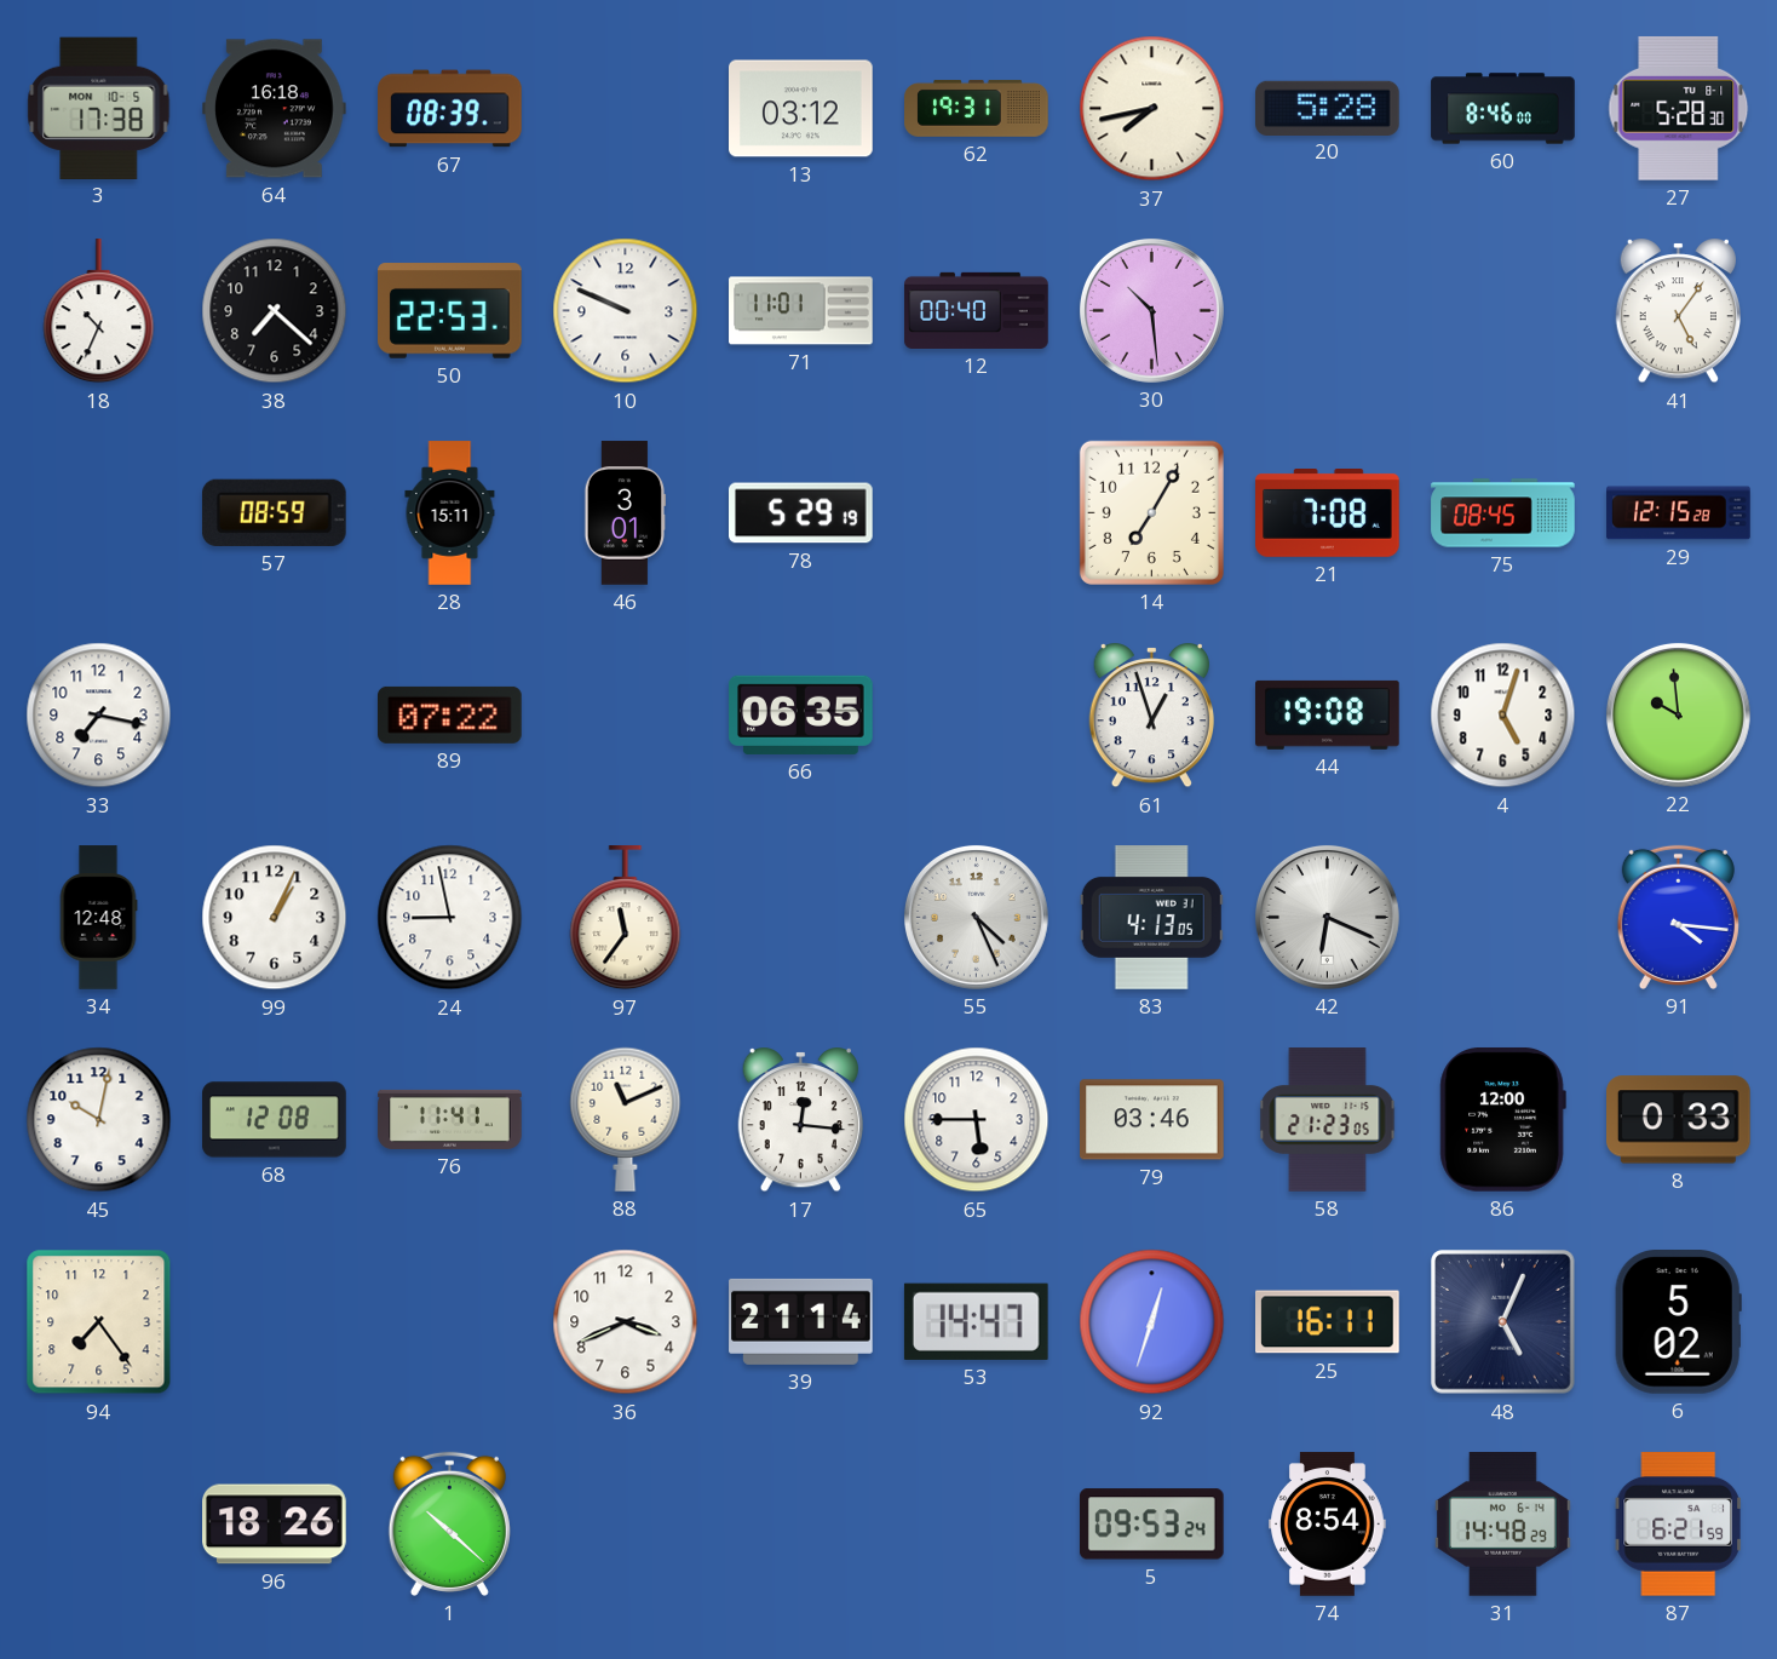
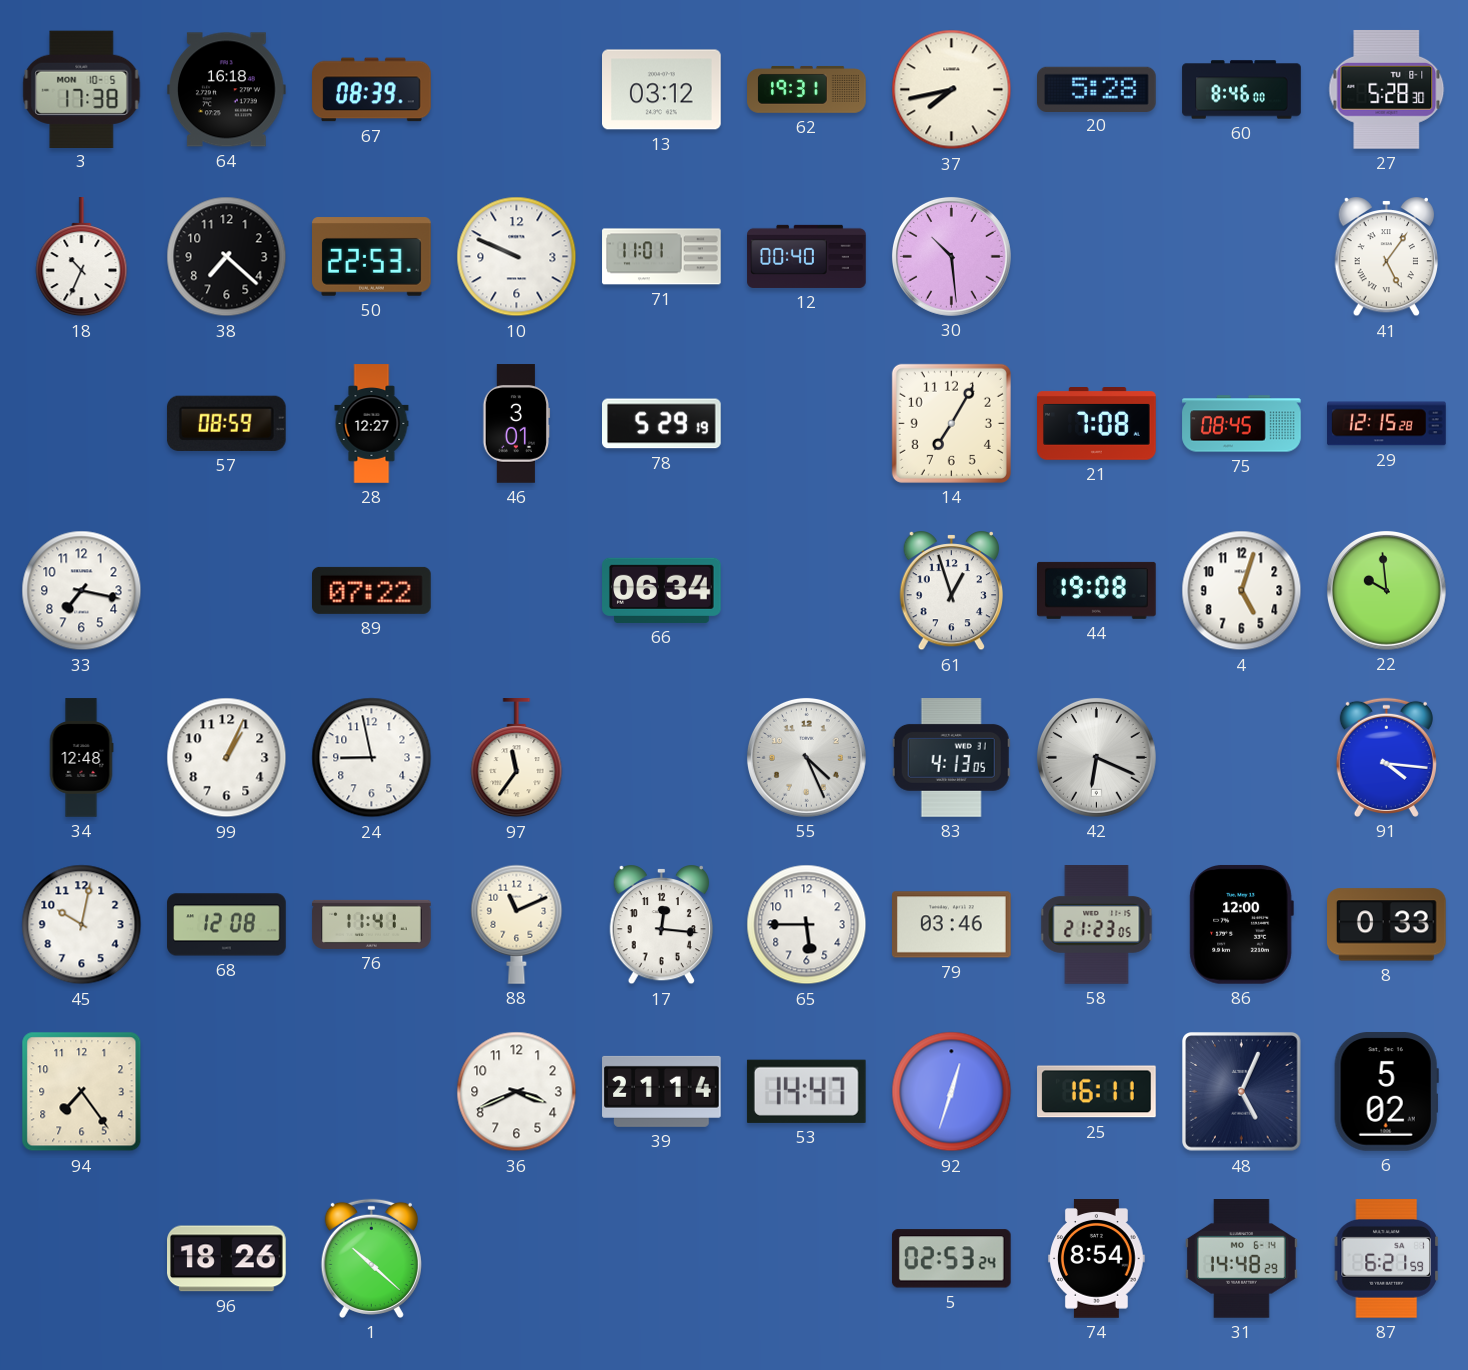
28: 15:11 -> 12:27 (372, 424)
66: 06:35 -> 06:34 (662, 590)
5: 09:53 -> 02:53 (951, 1259)
